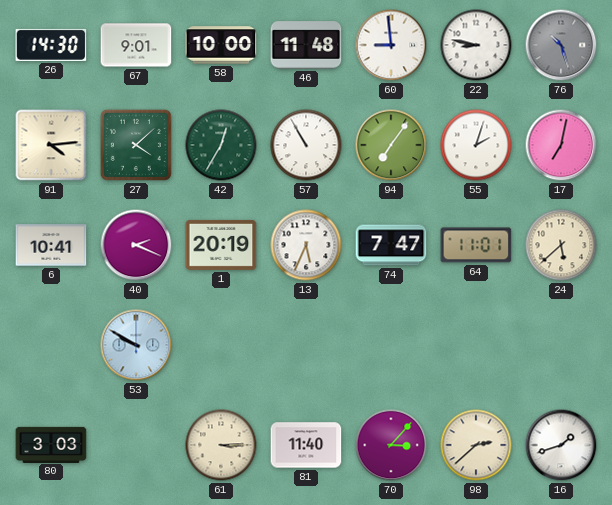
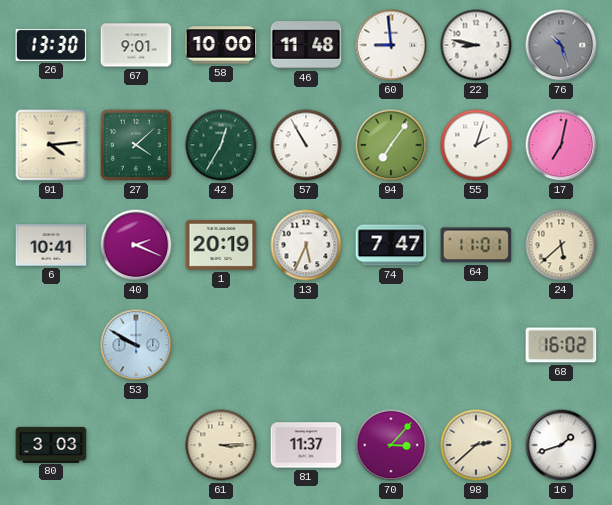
26: 14:30 -> 13:30 (51, 45)
68: none -> 16:02 (561, 345)
81: 11:40 -> 11:37 (306, 445)
